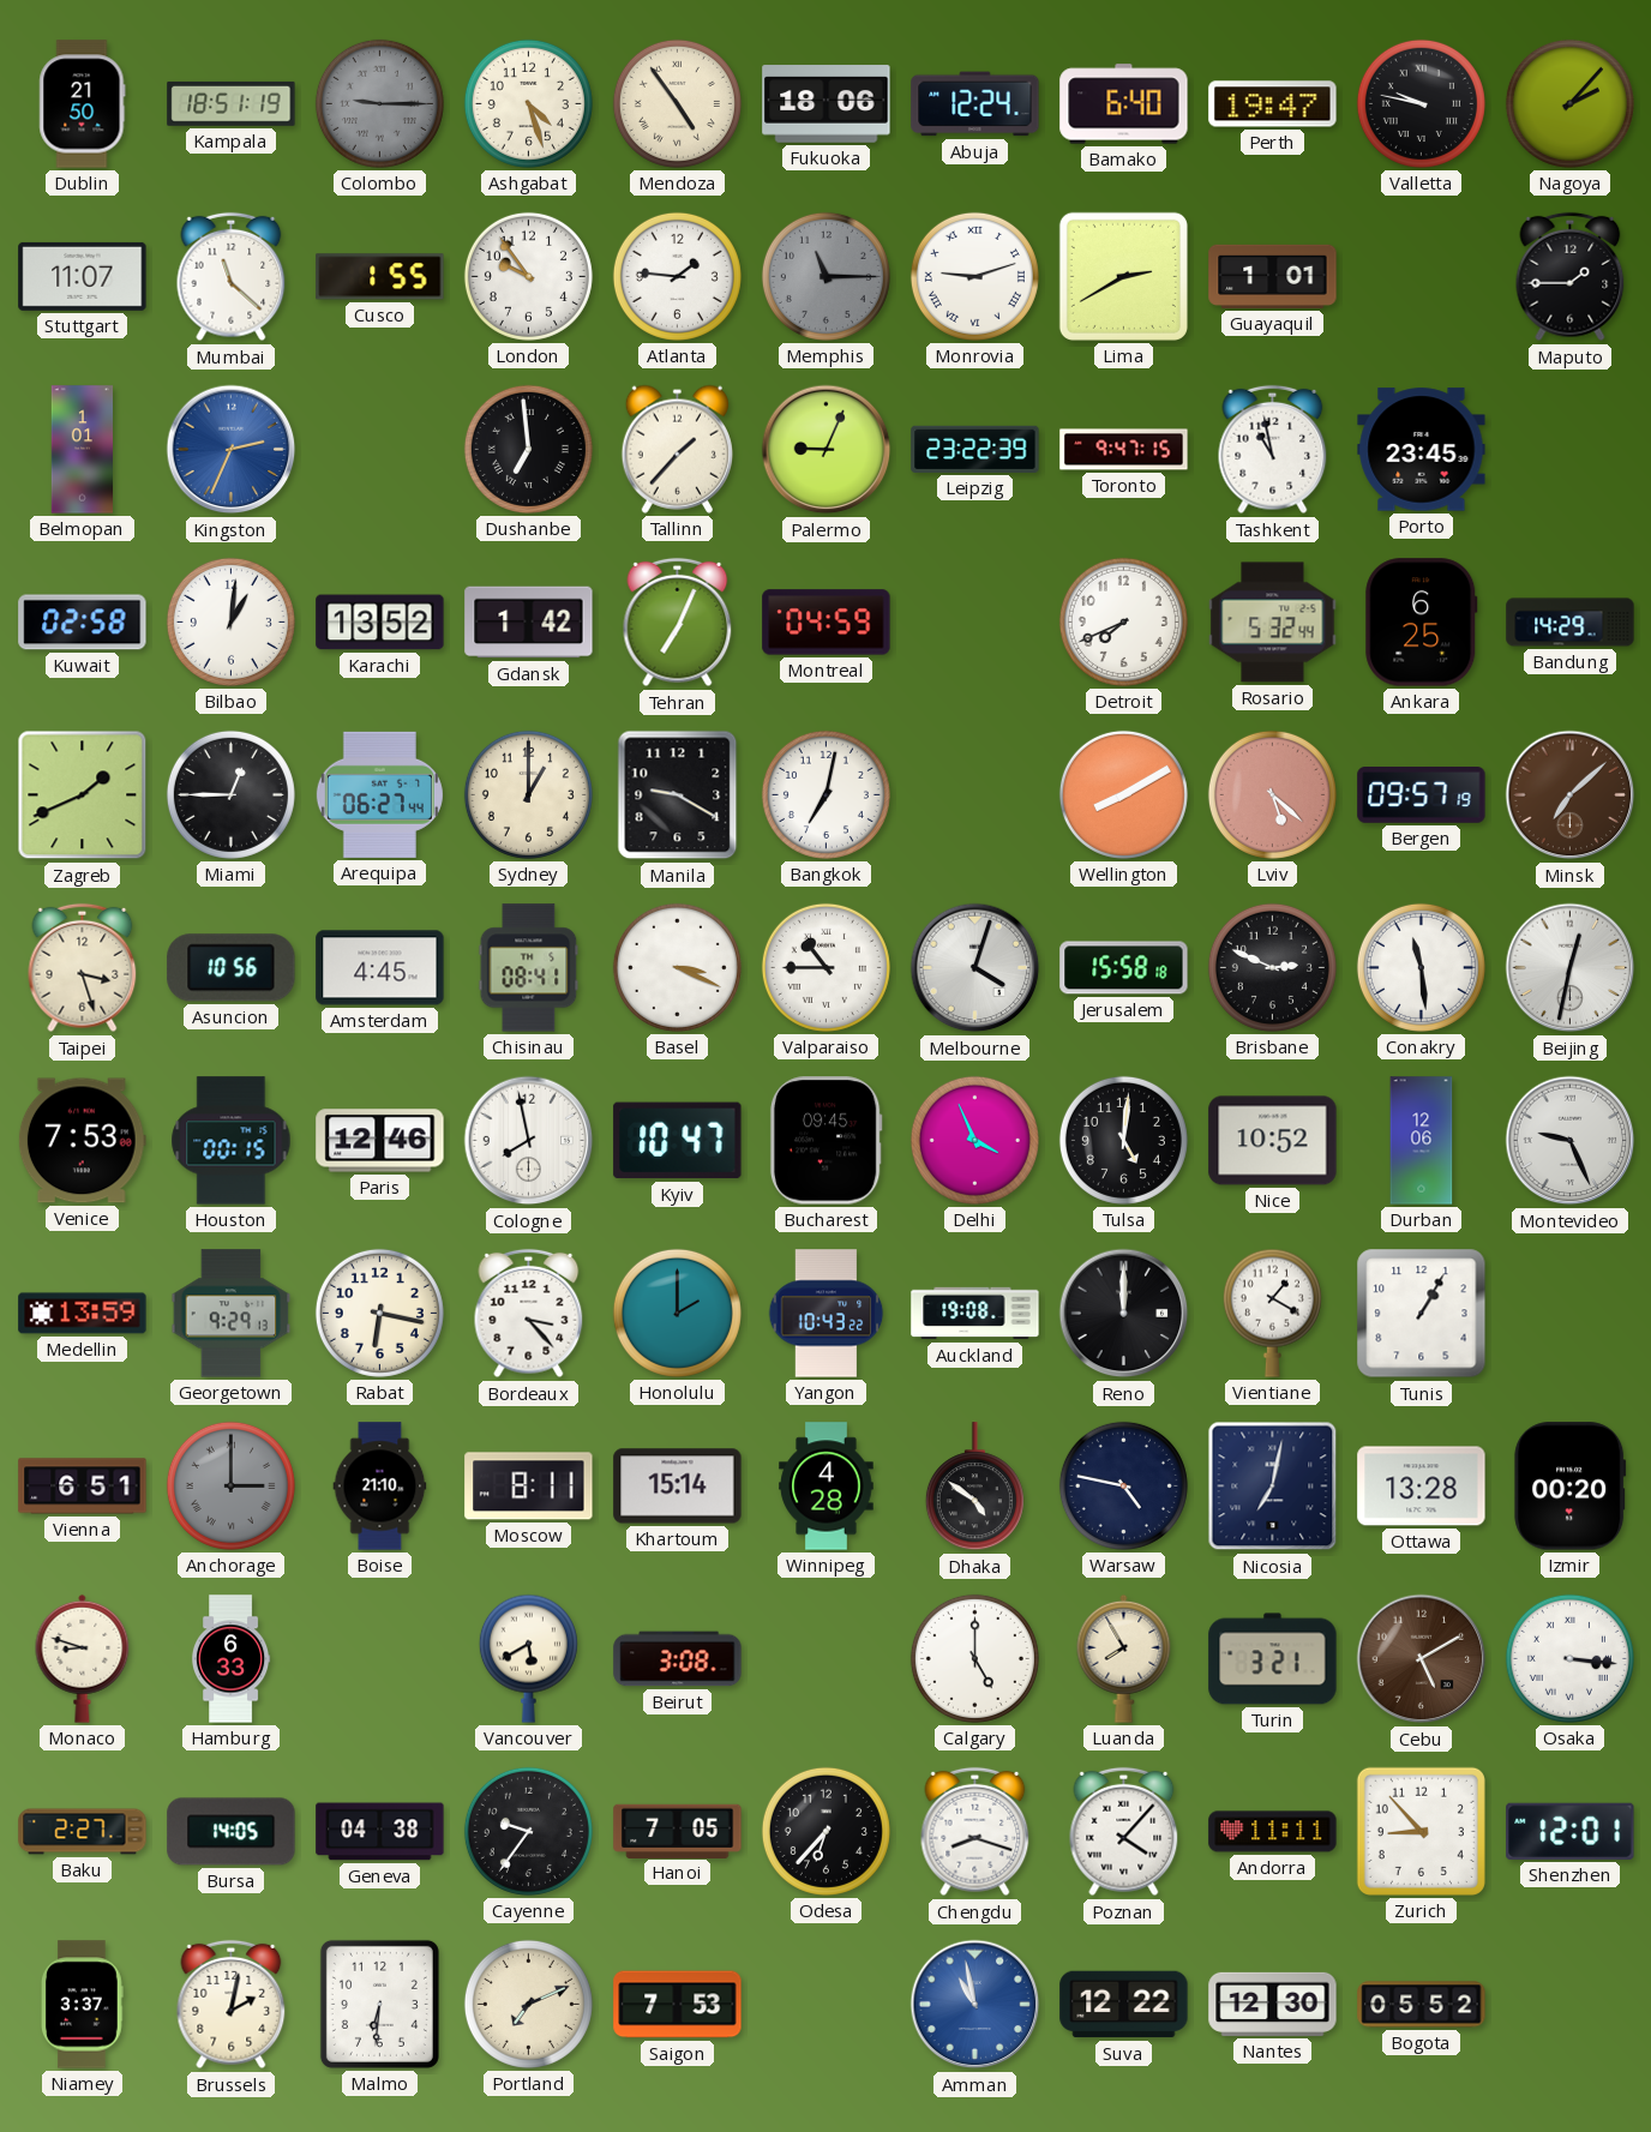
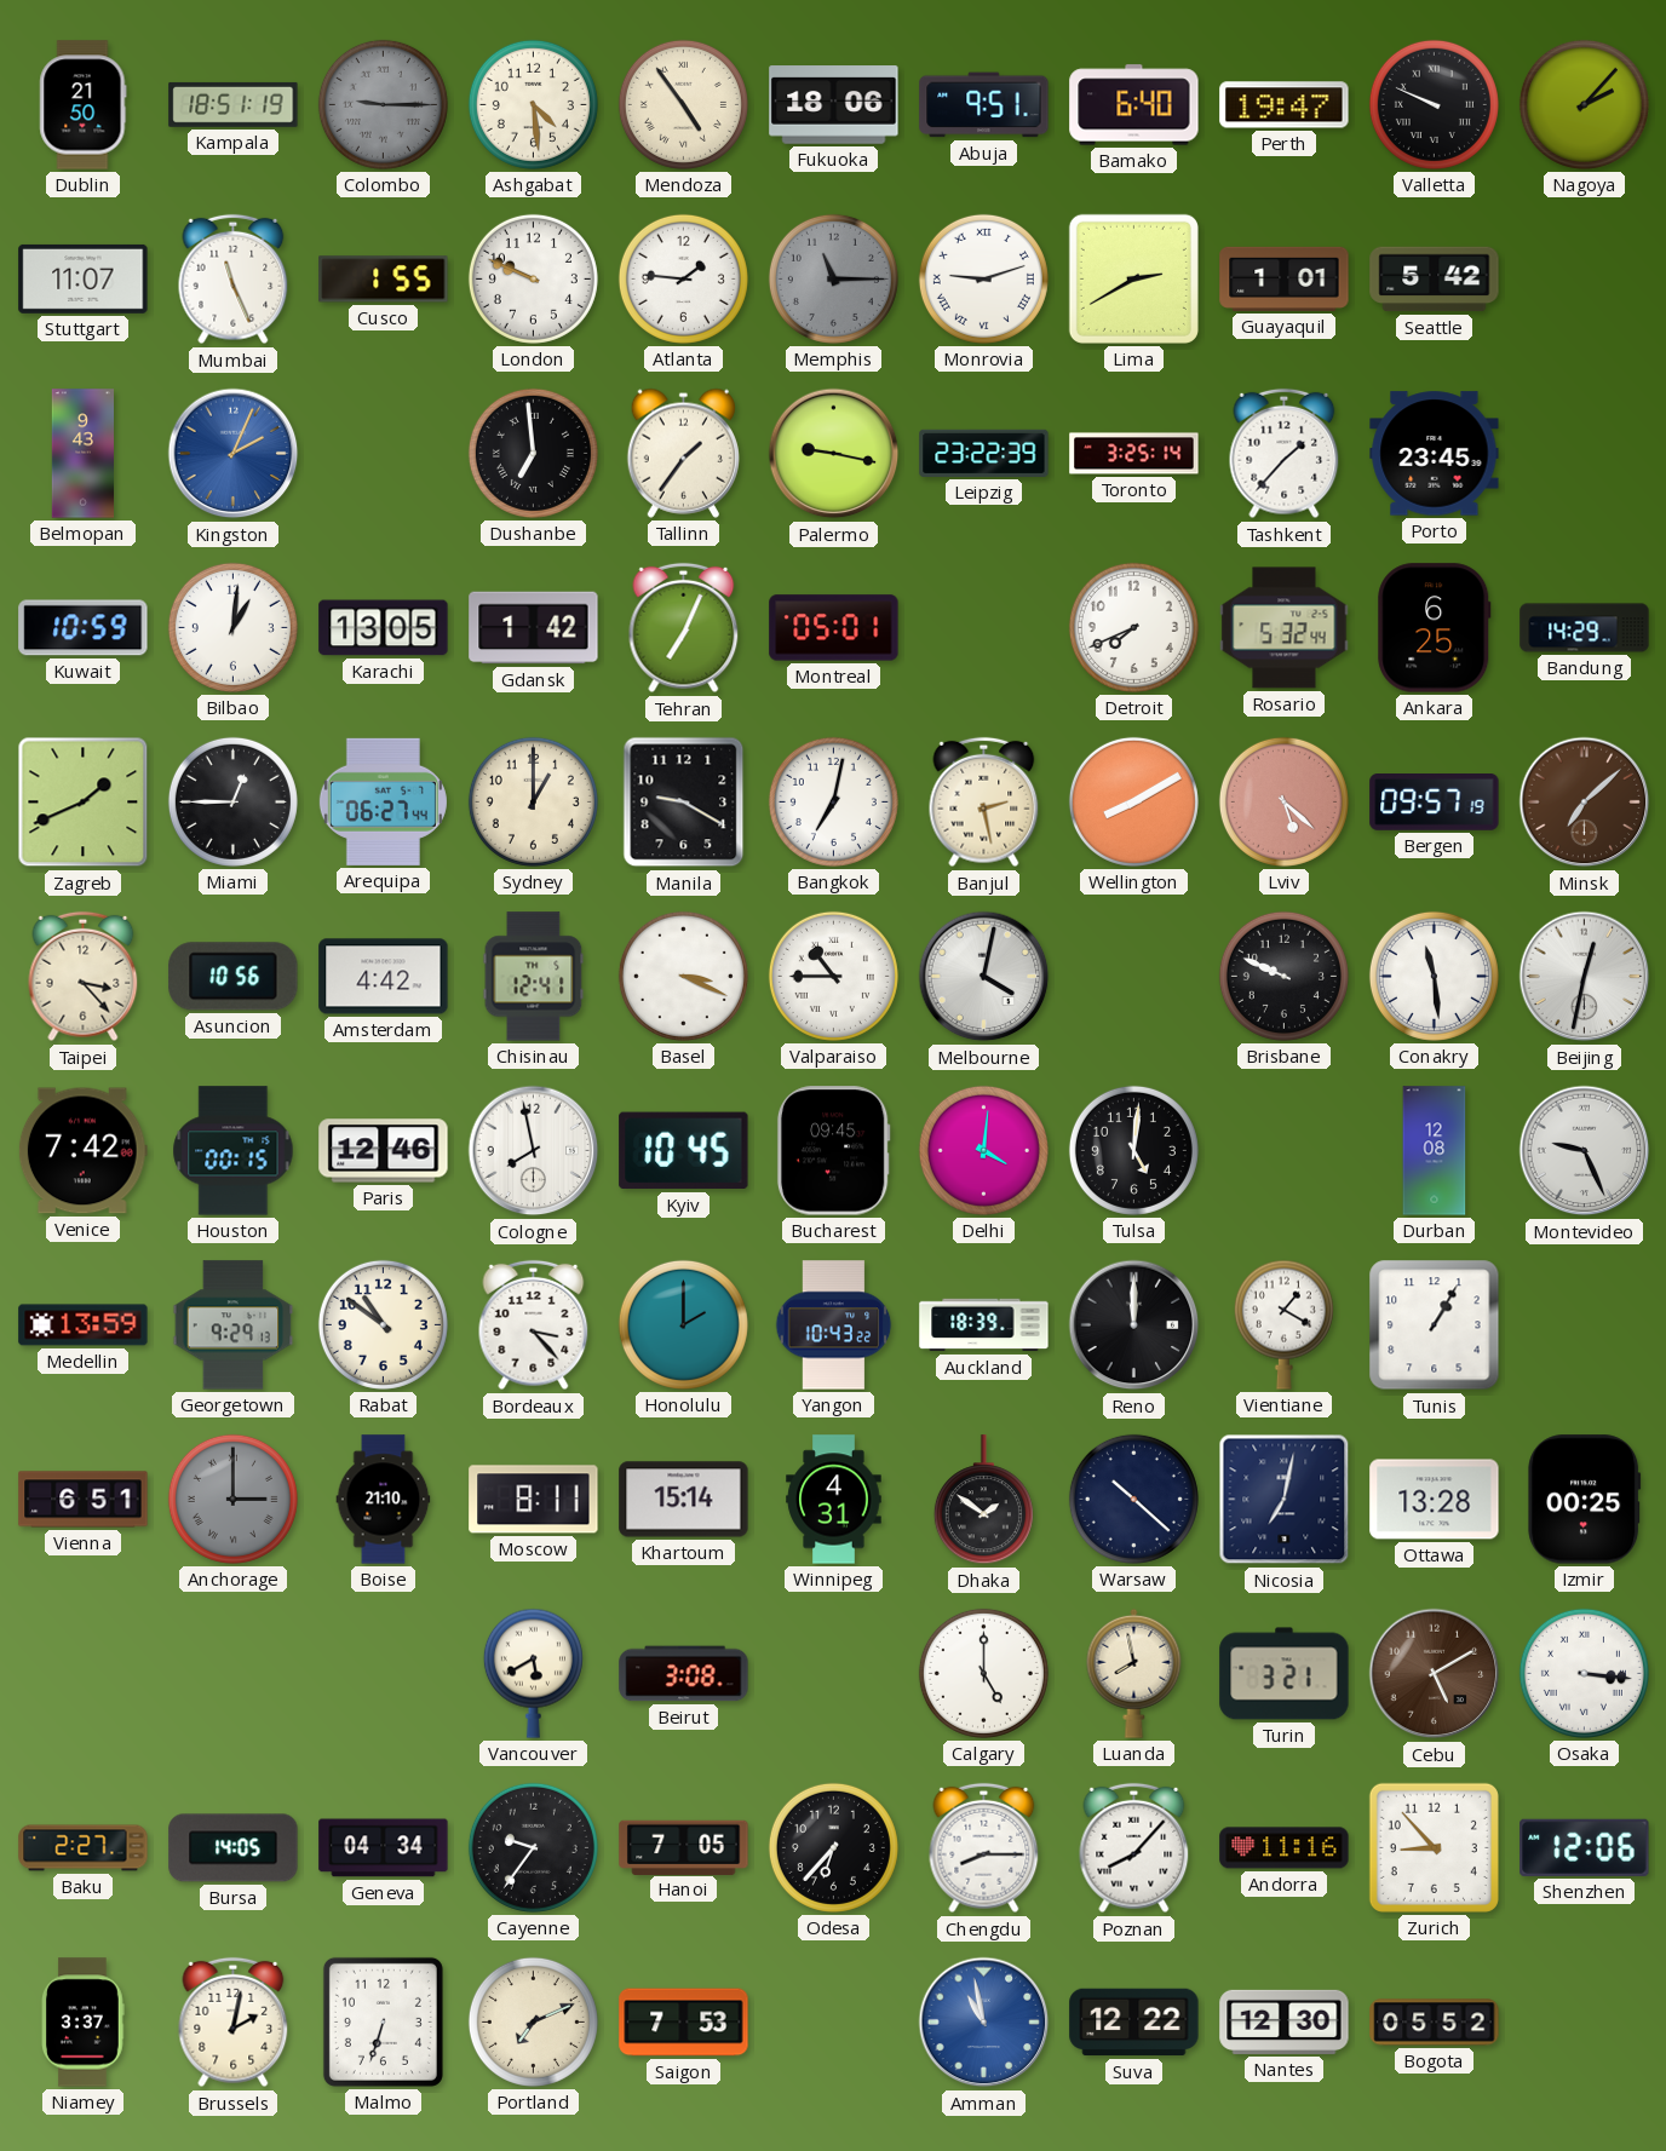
Ashgabat: 4:27 -> 4:29 (533, 104)
Abuja: 12:24 -> 9:51 (984, 105)
Valletta: 9:47 -> 9:49 (1434, 104)
Mumbai: 11:22 -> 11:26 (234, 280)
London: 9:54 -> 9:49 (533, 278)
Seattle: none -> 5:42 (1435, 280)
Maputo: 1:45 -> none (1571, 277)
Belmopan: 1:01 -> 9:43 (82, 454)
Kingston: 2:34 -> 2:04 (234, 454)
Tallinn: 1:37 -> 1:36 (683, 453)
Palermo: 9:04 -> 9:17 (834, 454)
Toronto: 9:47 -> 3:25 (1134, 454)
Tashkent: 10:58 -> 1:37 (1285, 454)
Kuwait: 02:58 -> 10:59 (84, 628)
Karachi: 13:52 -> 13:05 (384, 628)
Montreal: 04:59 -> 05:01 (834, 628)
Banjul: none -> 2:28 (984, 803)
Taipei: 3:27 -> 3:23 (84, 977)
Amsterdam: 4:45 -> 4:42 (384, 977)
Chisinau: 08:41 -> 12:41 (534, 977)
Melbourne: 4:03 -> 4:02 (984, 977)
Jerusalem: 15:58 -> none (1124, 968)
Brisbane: 2:49 -> 9:49 (1283, 976)
Venice: 7:53 -> 7:42 (82, 1151)
Kyiv: 10:47 -> 10:45 (684, 1151)
Delhi: 3:56 -> 4:01 (983, 1150)
Nice: 10:52 -> none (1273, 1141)
Durban: 12:06 -> 12:08 (1435, 1151)
Rabat: 6:17 -> 10:51 (383, 1324)
Auckland: 19:08 -> 18:39 (984, 1325)
Winnipeg: 4:28 -> 4:31 (834, 1500)
Dhaka: 4:51 -> 1:51 (983, 1500)
Warsaw: 4:47 -> 10:22 (1133, 1499)
Izmir: 00:20 -> 00:25 (1585, 1500)
Monaco: 8:48 -> none (83, 1658)
Hamburg: 6:33 -> none (230, 1659)
Luanda: 7:55 -> 7:58 (1134, 1673)
Geneva: 04:38 -> 04:34 (384, 1848)
Chengdu: 8:18 -> 8:15 (984, 1848)
Poznan: 4:07 -> 8:07 (1134, 1848)
Andorra: 11:11 -> 11:16 (1285, 1848)
Shenzhen: 12:01 -> 12:06 (1585, 1847)
Malmo: 6:31 -> 6:33 (383, 2021)
